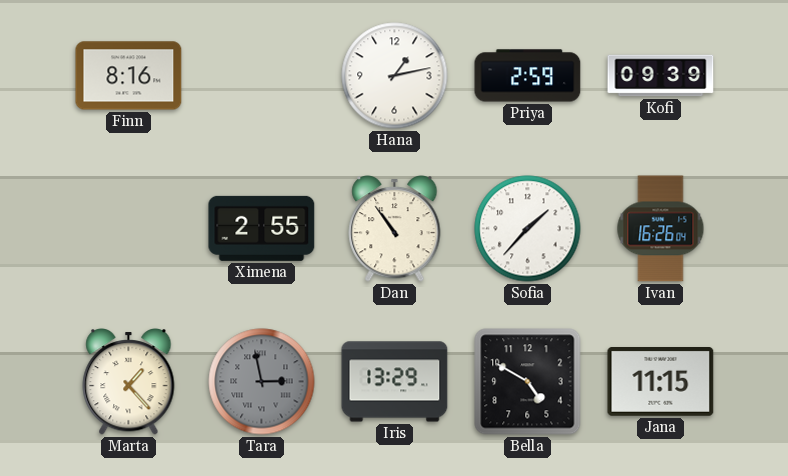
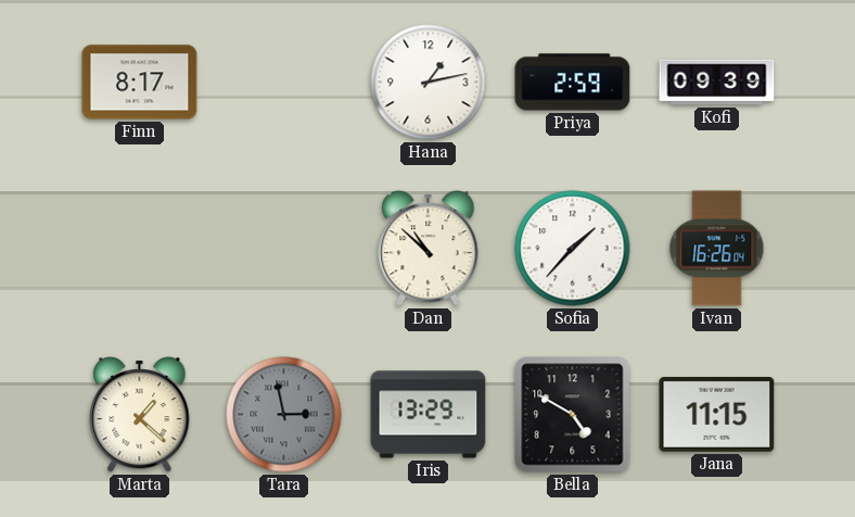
Finn: 8:16 -> 8:17 (140, 83)
Ximena: 2:55 -> none (262, 228)
Dan: 10:54 -> 10:52 (429, 249)
Marta: 1:23 -> 1:22 (140, 415)
